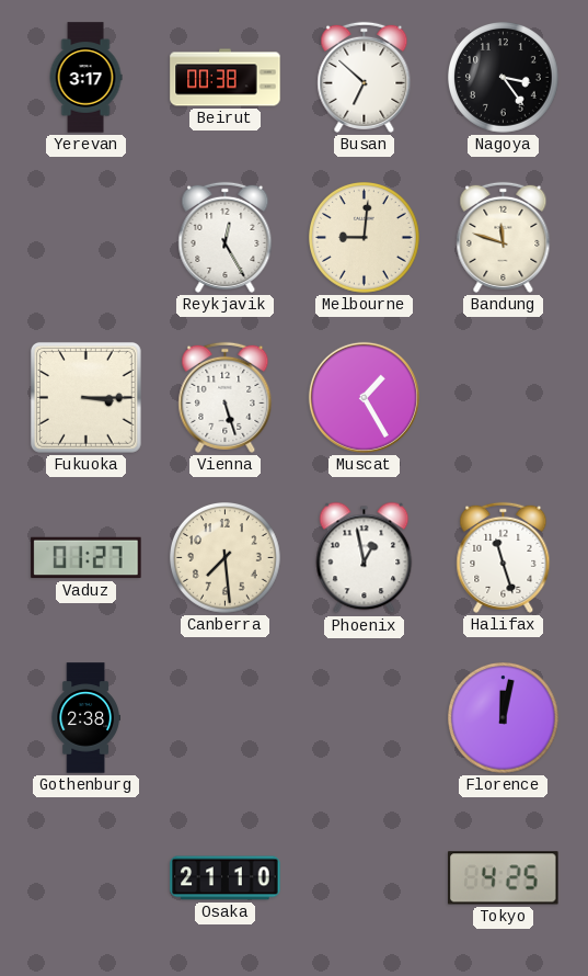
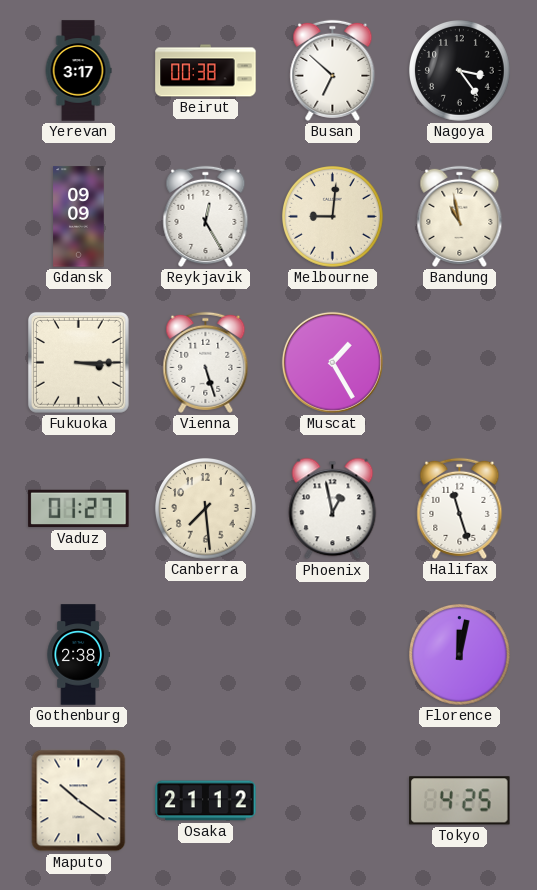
Gdansk: none -> 09:09 (79, 217)
Bandung: 11:48 -> 10:58 (460, 216)
Maputo: none -> 10:21 (79, 801)
Osaka: 21:10 -> 21:12 (206, 801)
